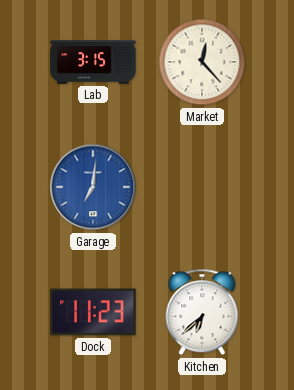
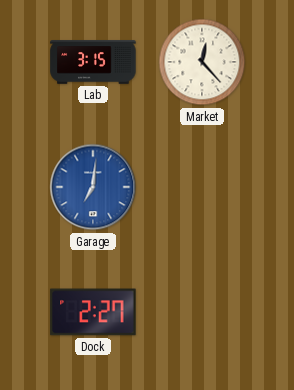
Dock: 11:23 -> 2:27 (93, 312)
Kitchen: 6:38 -> none (202, 312)
